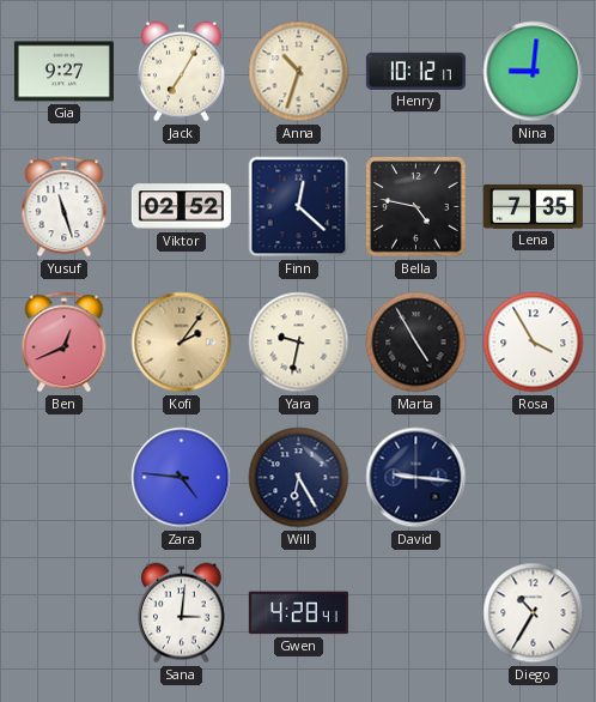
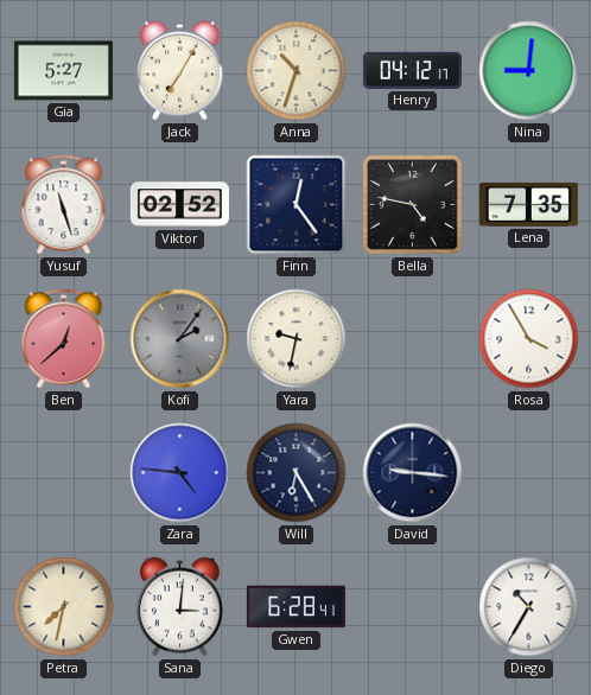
Gia: 9:27 -> 5:27 (63, 71)
Henry: 10:12 -> 04:12 (412, 70)
Finn: 12:22 -> 12:24 (297, 205)
Ben: 12:41 -> 12:38 (64, 339)
Kofi dial: champagne -> grey (180, 339)
Marta: 4:55 -> none (416, 343)
Petra: none -> 7:32 (64, 607)
Gwen: 4:28 -> 6:28 (295, 607)
